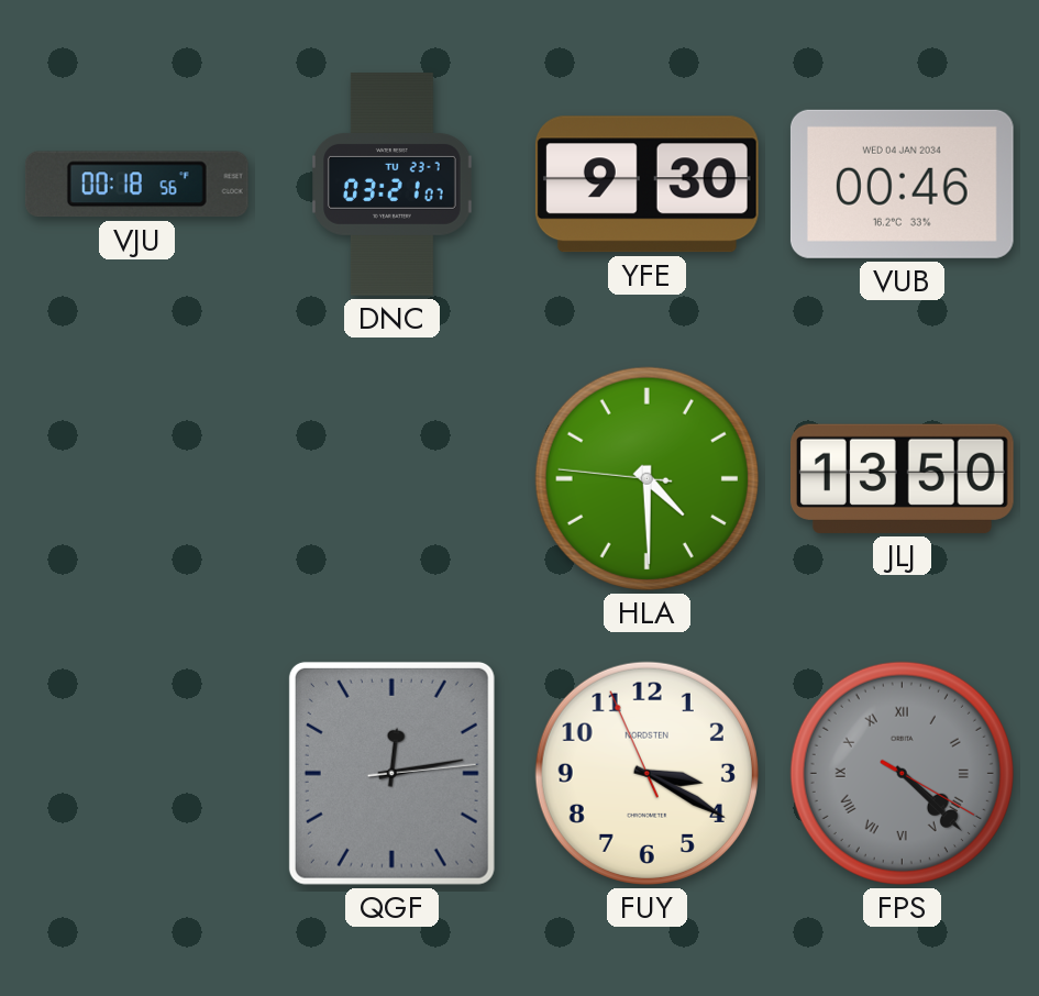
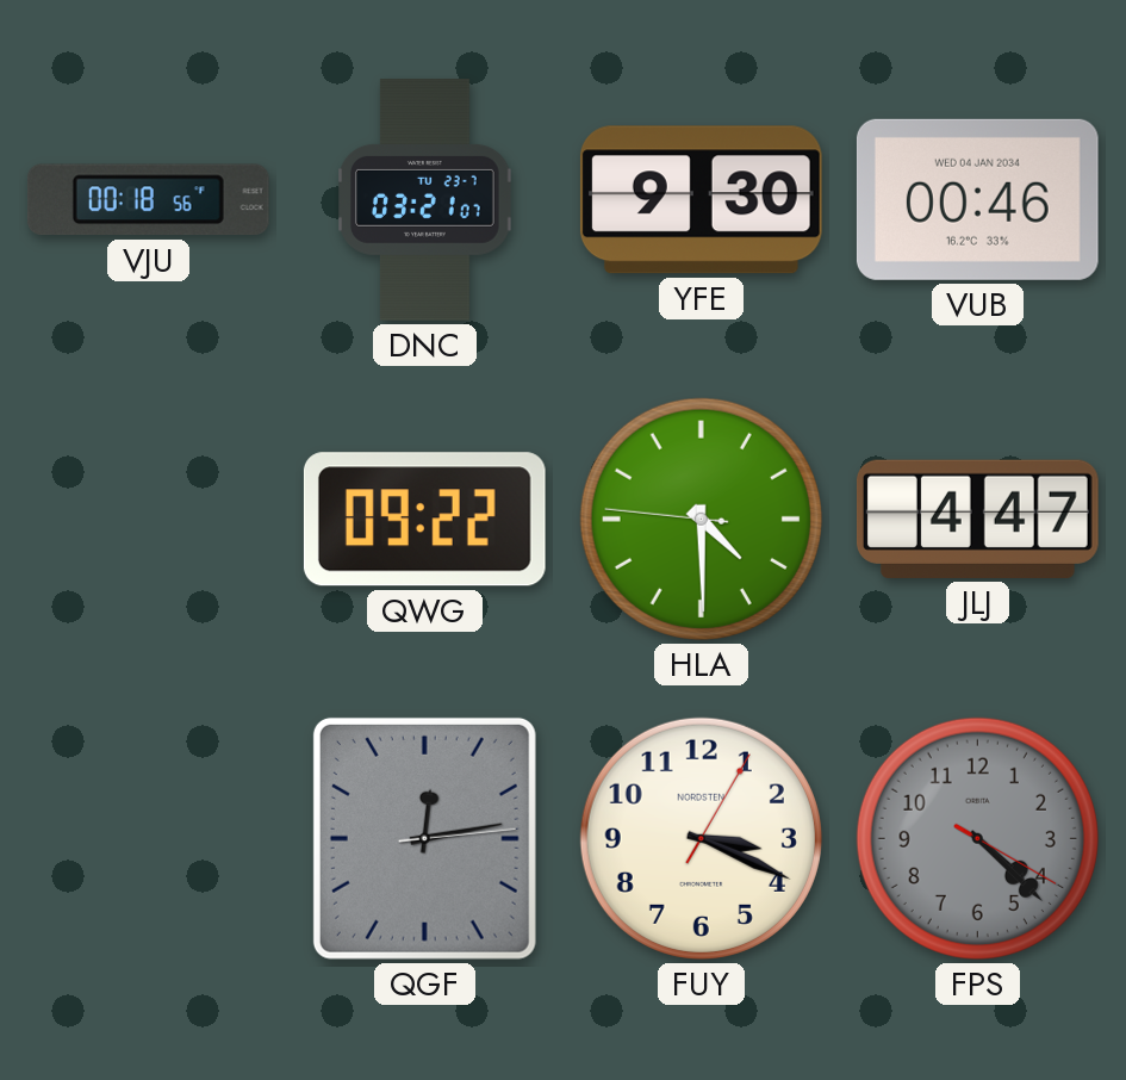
QWG: none -> 09:22 (424, 520)
JLJ: 13:50 -> 4:47 (977, 519)
FUY: 3:19:56 -> 3:19:05 (701, 838)
FPS numerals: Roman -> Arabic (977, 838)
